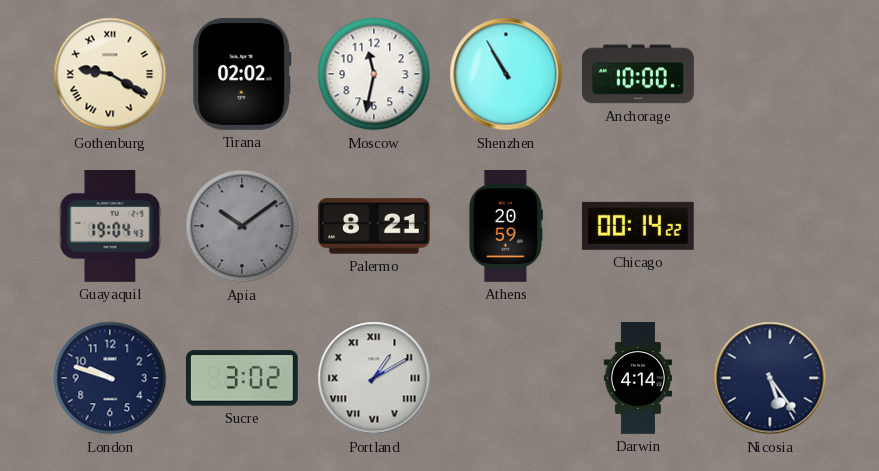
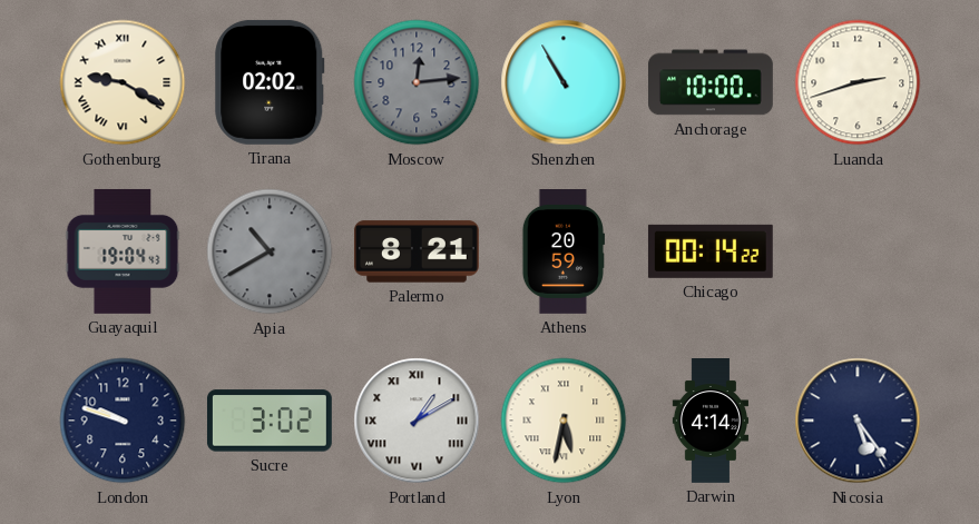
Moscow: 11:32 -> 12:14 (417, 82)
Moscow dial: white -> grey (417, 82)
Luanda: none -> 2:42 (858, 82)
Apia: 10:09 -> 10:40 (270, 251)
Lyon: none -> 5:32 (564, 421)
